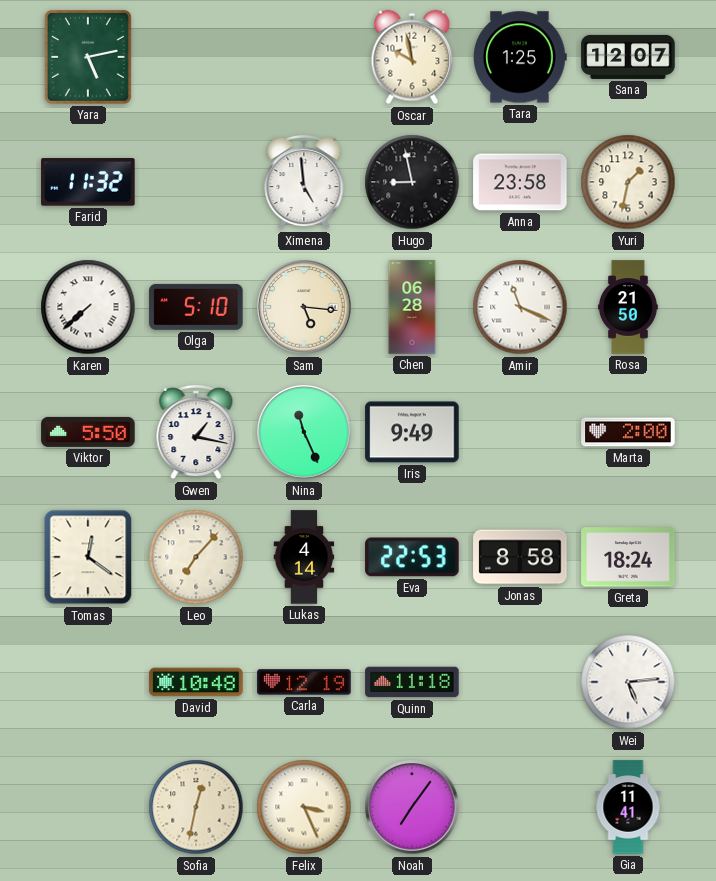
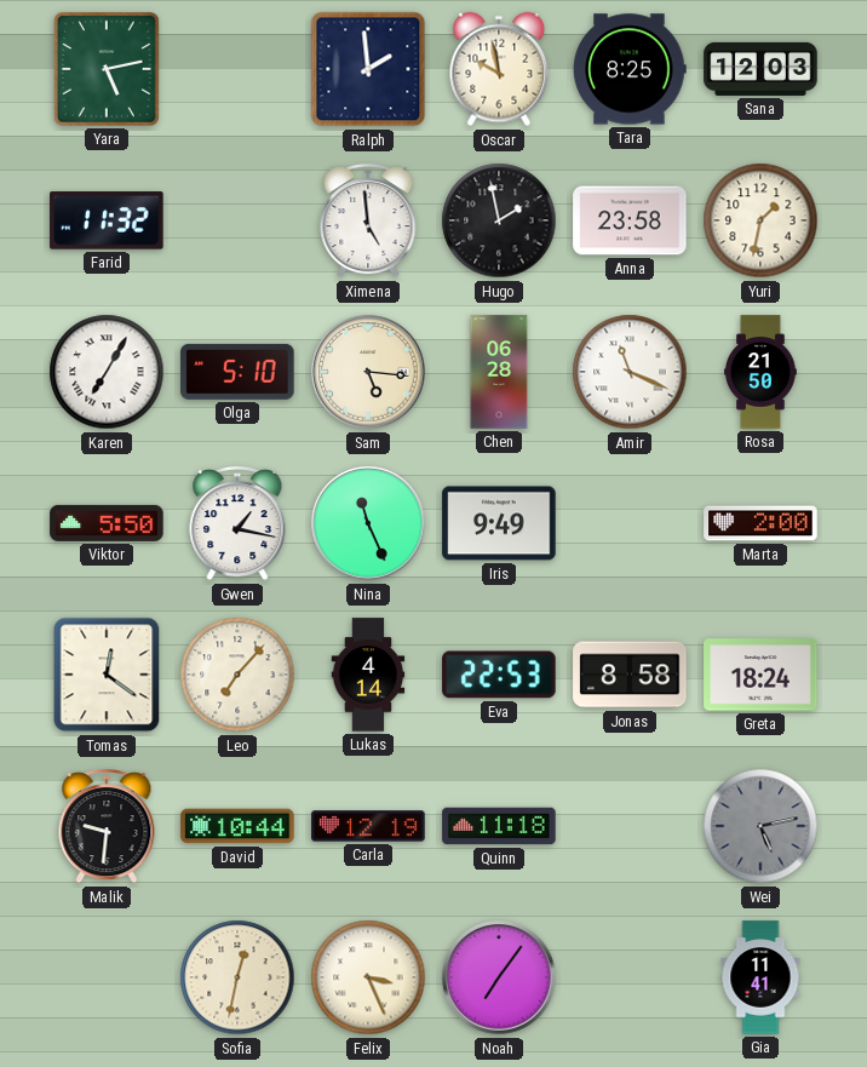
Ralph: none -> 1:59 (368, 69)
Tara: 1:25 -> 8:25 (630, 69)
Sana: 12:07 -> 12:03 (760, 69)
Hugo: 8:58 -> 1:58 (499, 220)
Karen: 7:38 -> 7:05 (107, 372)
Malik: none -> 9:31 (107, 826)
David: 10:48 -> 10:44 (237, 826)
Wei: 5:14 -> 5:13 (760, 826)
Wei dial: white -> grey (760, 826)
